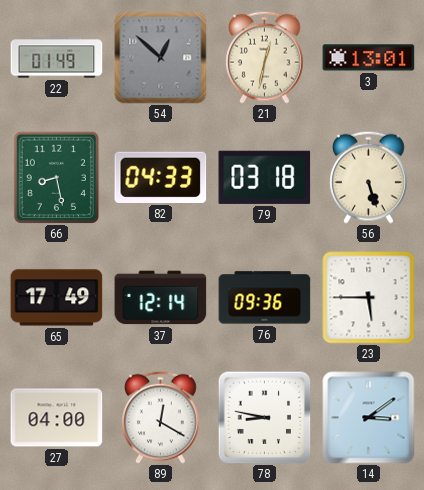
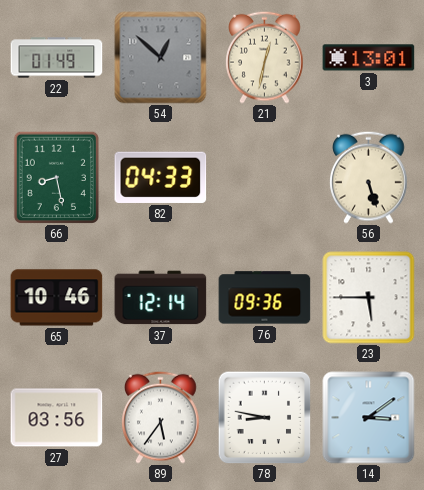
79: 03:18 -> none (265, 177)
65: 17:49 -> 10:46 (57, 298)
27: 04:00 -> 03:56 (57, 418)
89: 12:20 -> 5:36 (161, 417)
